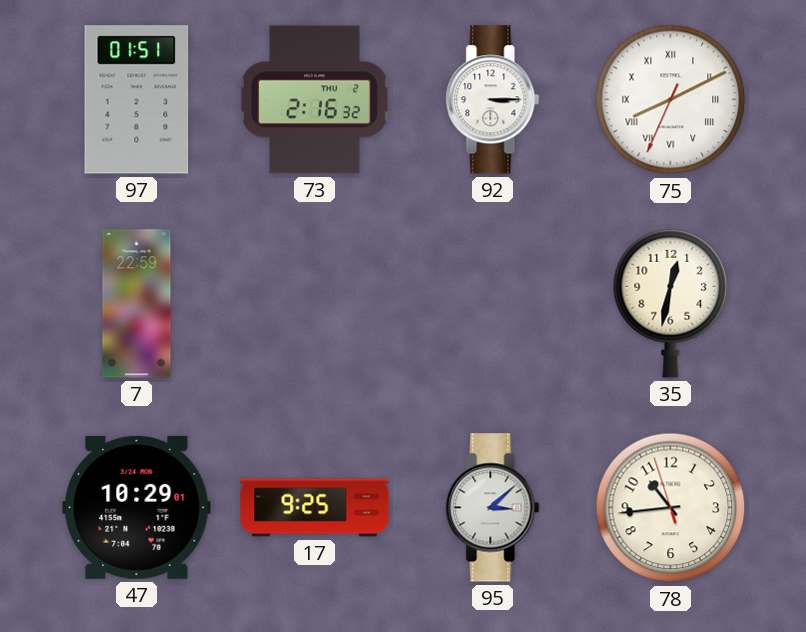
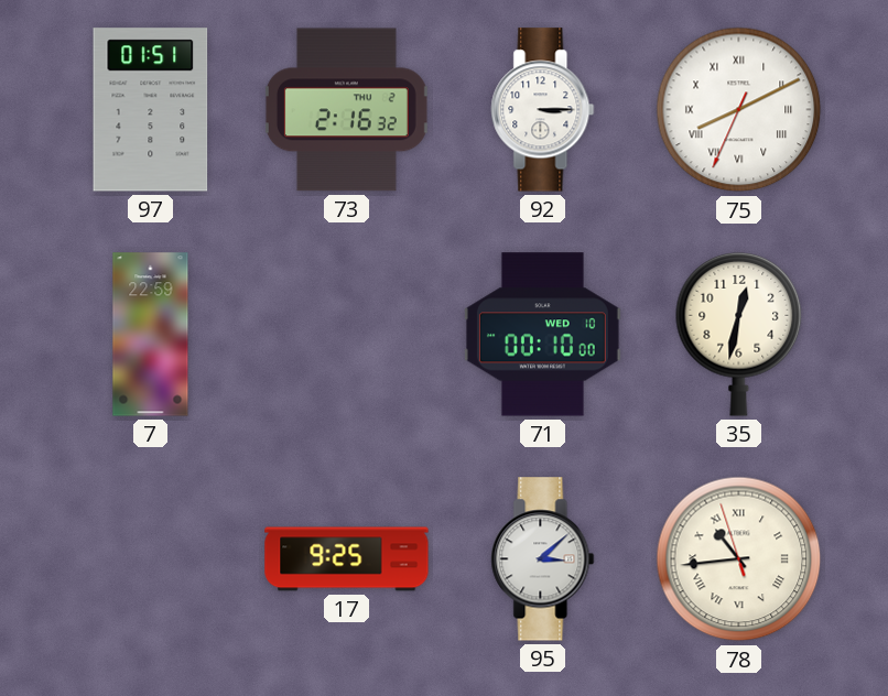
71: none -> 00:10 (542, 335)
47: 10:29 -> none (137, 507)
78 numerals: Arabic -> Roman (739, 559)
